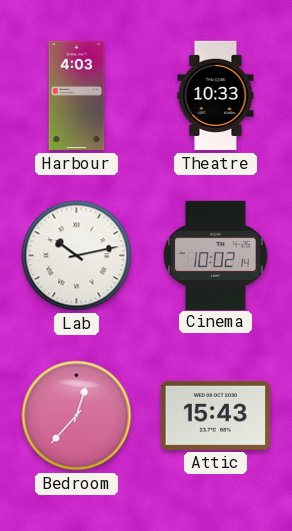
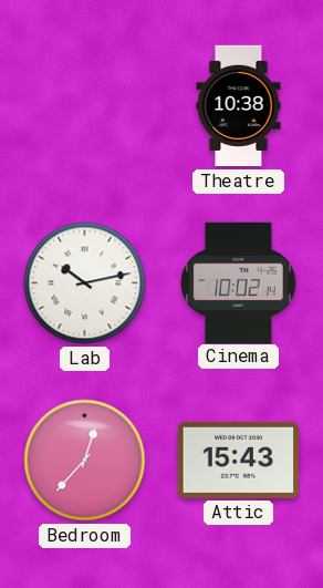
Harbour: 4:03 -> none (77, 96)
Theatre: 10:33 -> 10:38 (239, 106)
